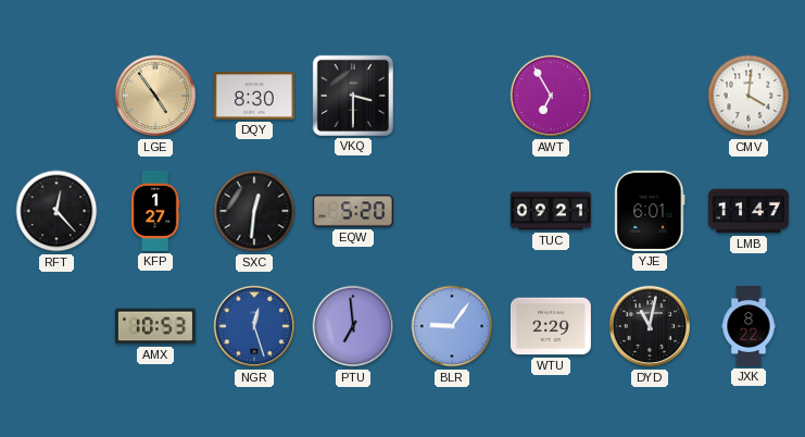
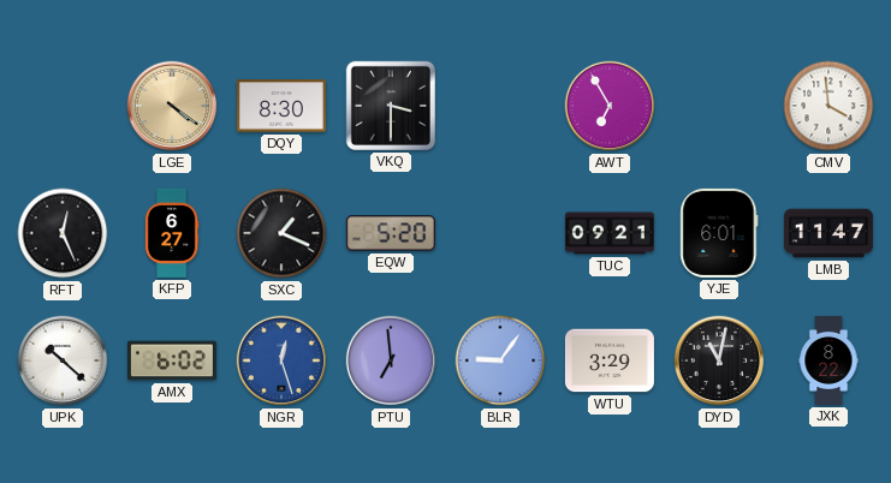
LGE: 4:54 -> 4:21 (172, 106)
CMV: 4:01 -> 3:59 (828, 106)
RFT: 12:23 -> 12:26 (63, 233)
KFP: 1:27 -> 6:27 (172, 233)
SXC: 12:31 -> 1:19 (281, 233)
UPK: none -> 10:22 (63, 360)
AMX: 10:53 -> 6:02 (172, 360)
WTU: 2:29 -> 3:29 (610, 360)
